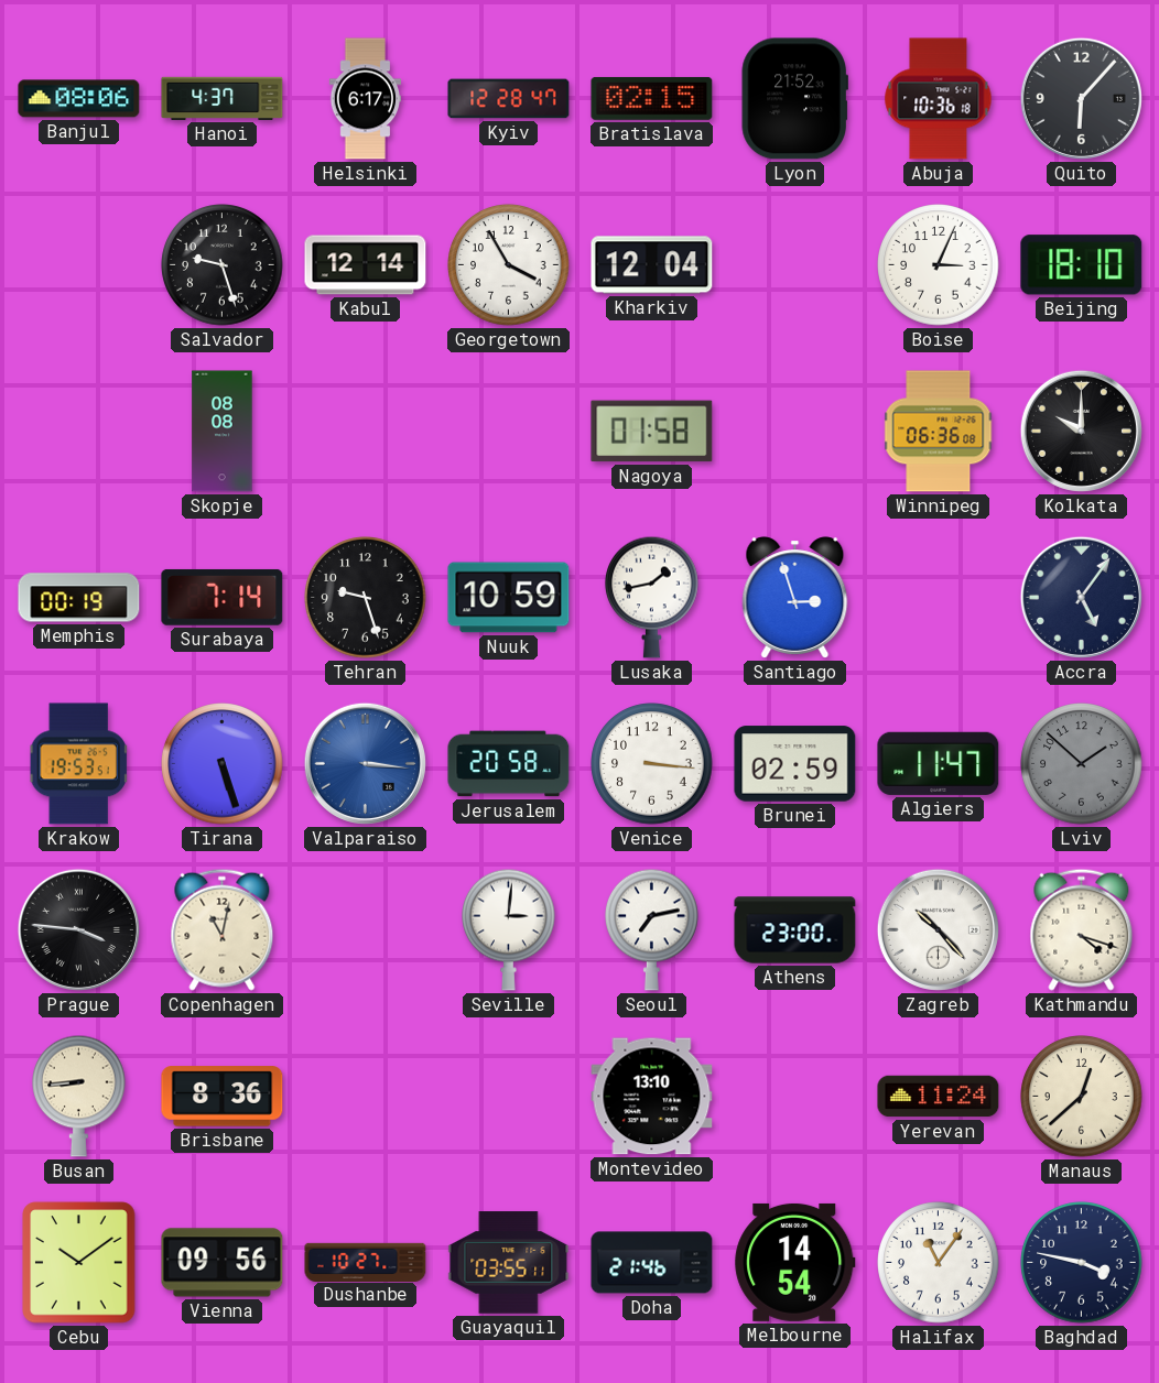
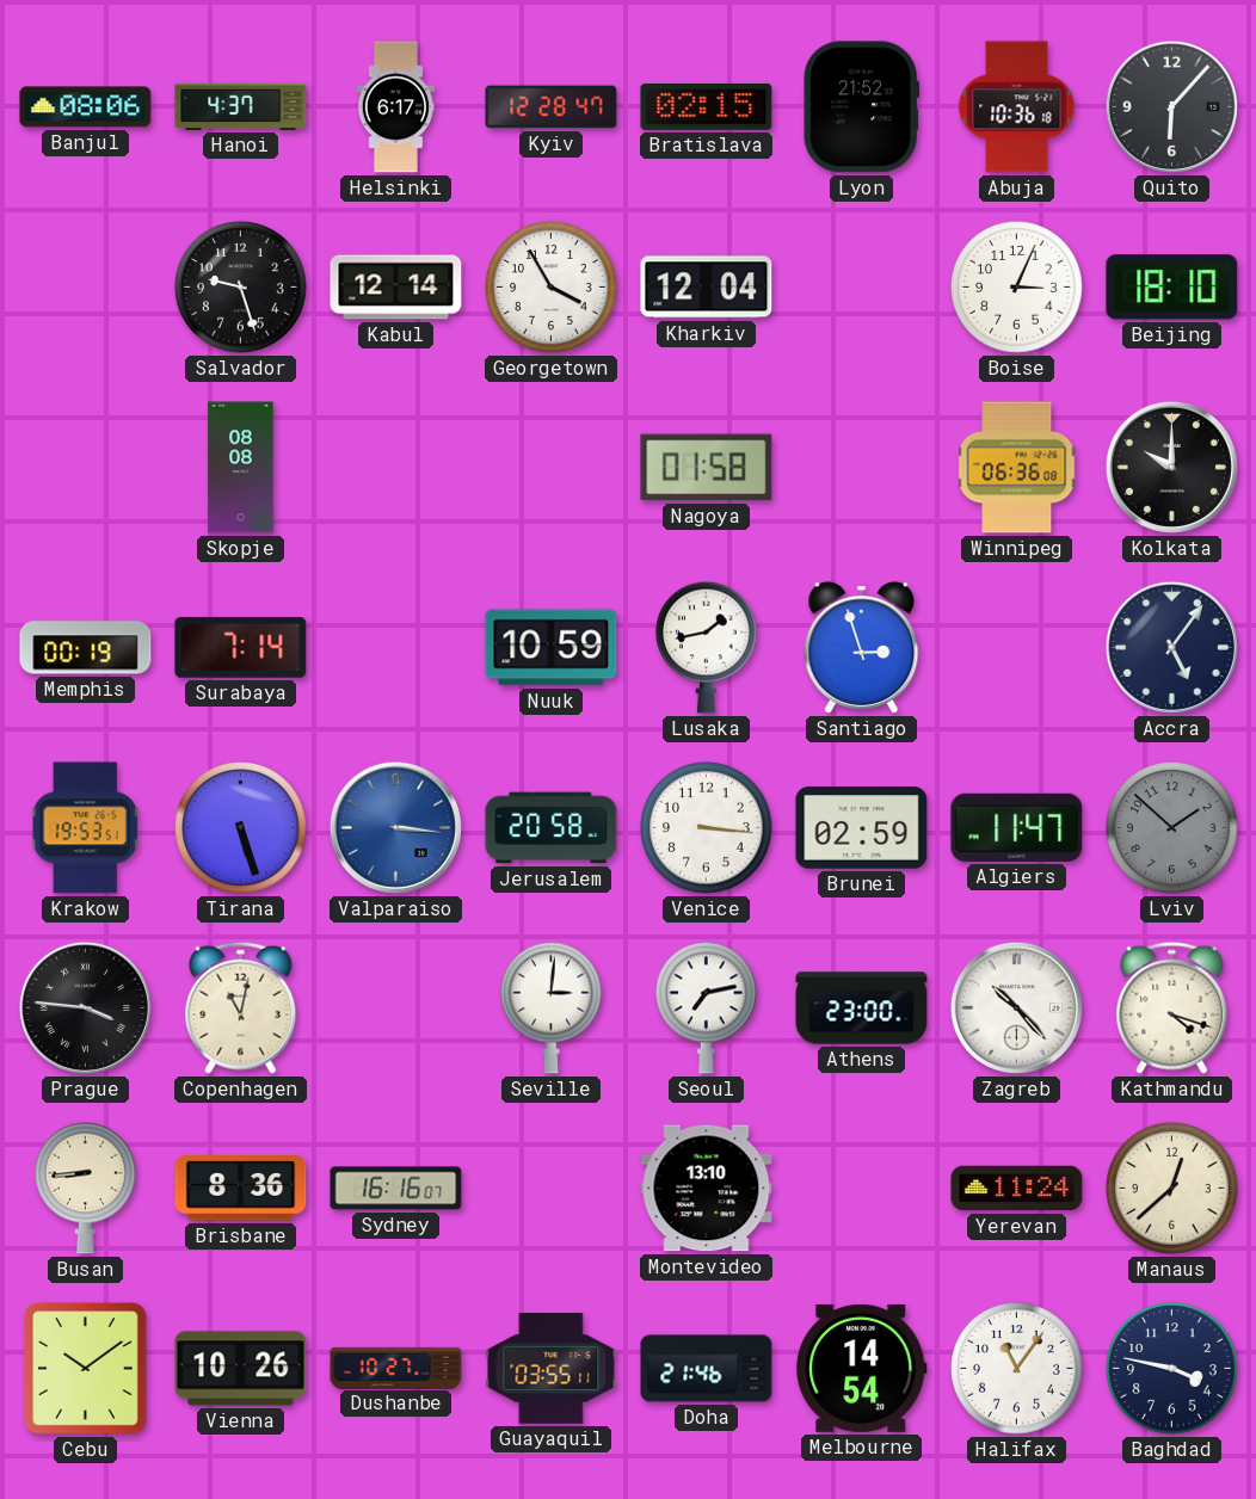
Tehran: 9:27 -> none (366, 598)
Sydney: none -> 16:16 (396, 1189)
Vienna: 09:56 -> 10:26 (241, 1369)
